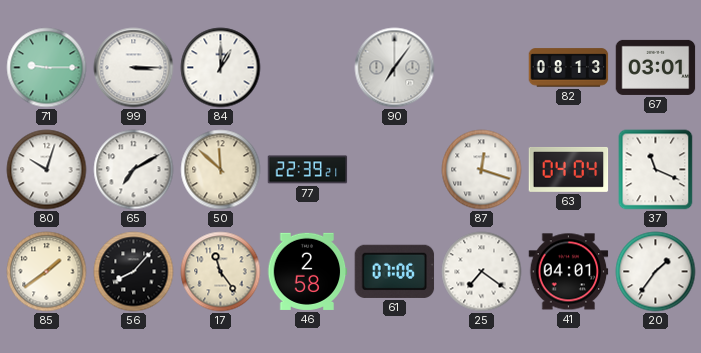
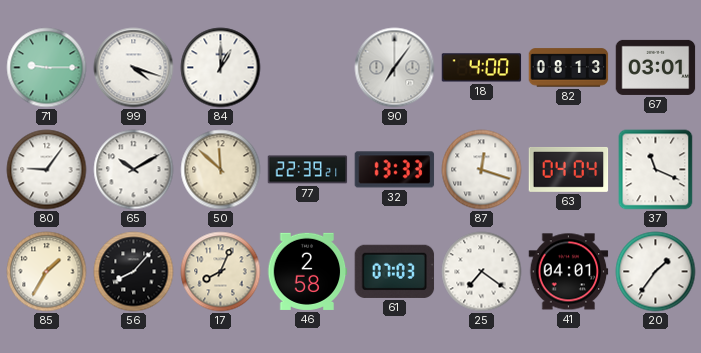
99: 3:15 -> 4:18 (134, 68)
18: none -> 4:00 (482, 68)
80: 10:03 -> 9:06 (47, 170)
65: 7:10 -> 10:10 (134, 170)
32: none -> 13:33 (395, 170)
85: 1:39 -> 1:35 (47, 272)
17: 11:24 -> 8:04 (221, 272)
61: 07:06 -> 07:03 (395, 271)
